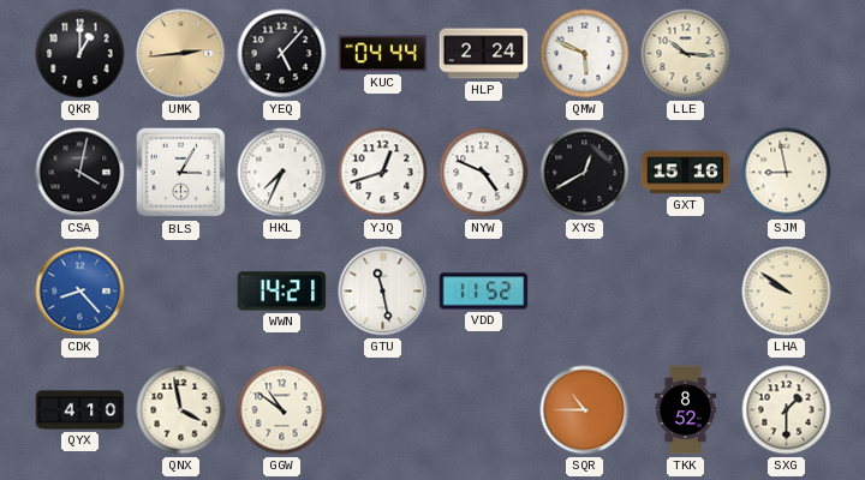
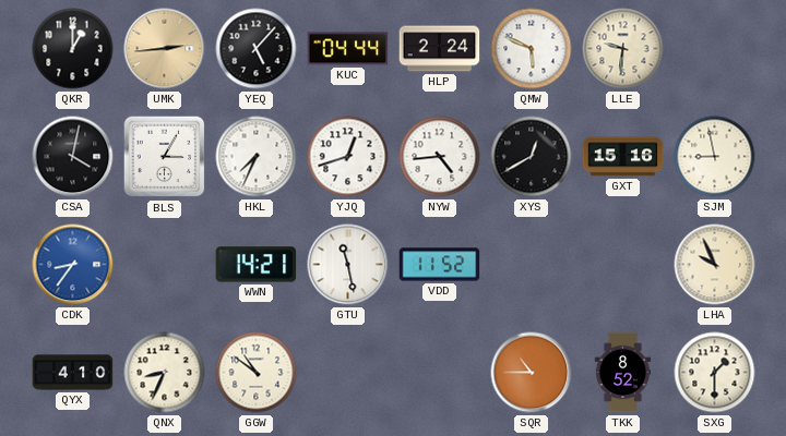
LLE: 10:16 -> 9:31 (623, 49)
NYW: 4:49 -> 4:44 (440, 157)
CDK: 8:23 -> 8:36 (73, 265)
LHA: 9:51 -> 9:56 (715, 265)
QNX: 3:58 -> 8:34 (165, 373)
